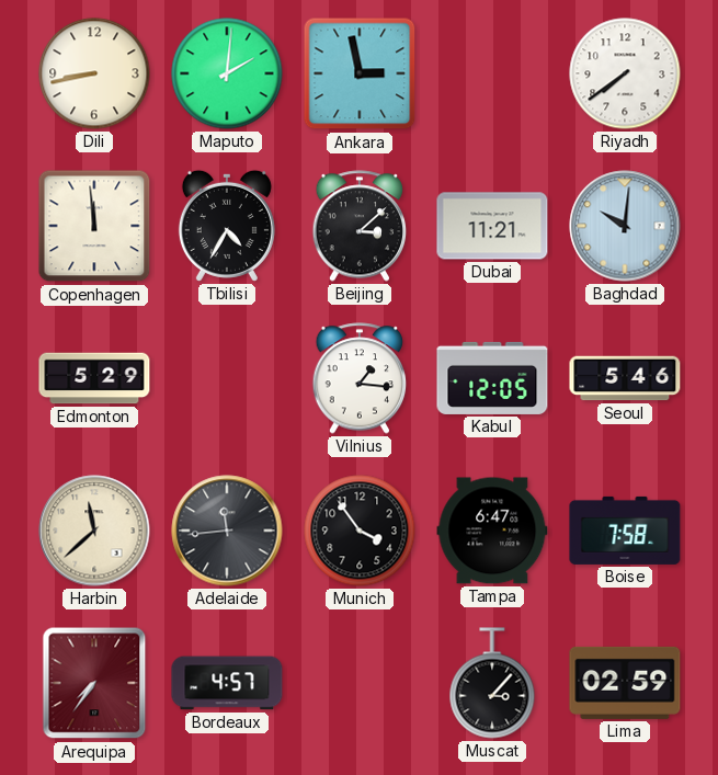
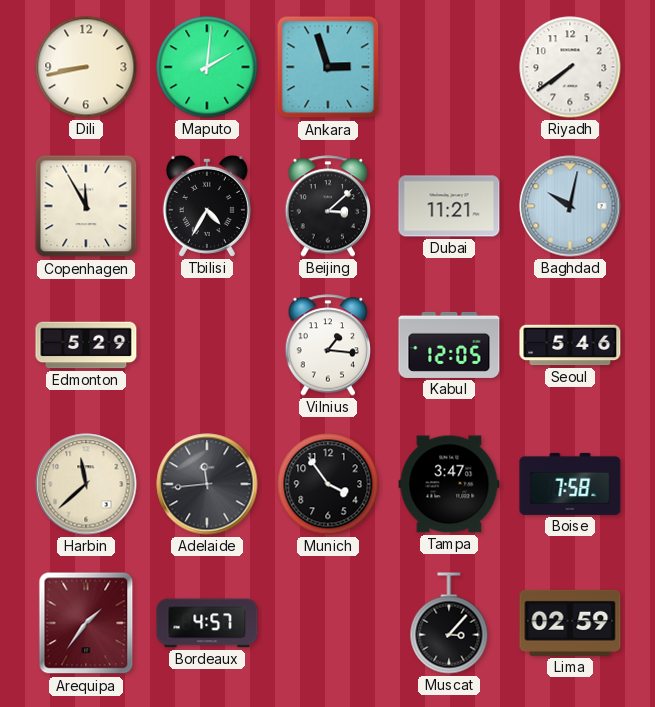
Ankara: 2:58 -> 2:57 (328, 67)
Copenhagen: 11:59 -> 11:55 (86, 206)
Baghdad: 10:01 -> 10:02 (570, 206)
Tampa: 6:47 -> 3:47 (449, 484)
Arequipa: 7:36 -> 1:36 (86, 623)
